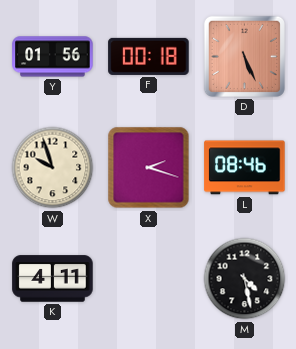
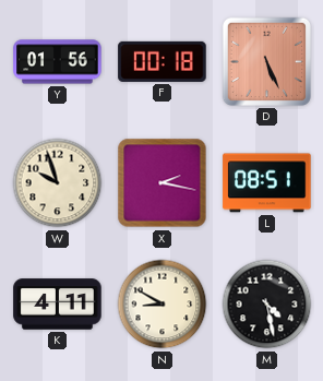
X: 2:18 -> 2:17 (163, 183)
L: 08:46 -> 08:51 (267, 183)
N: none -> 8:50 (163, 305)
